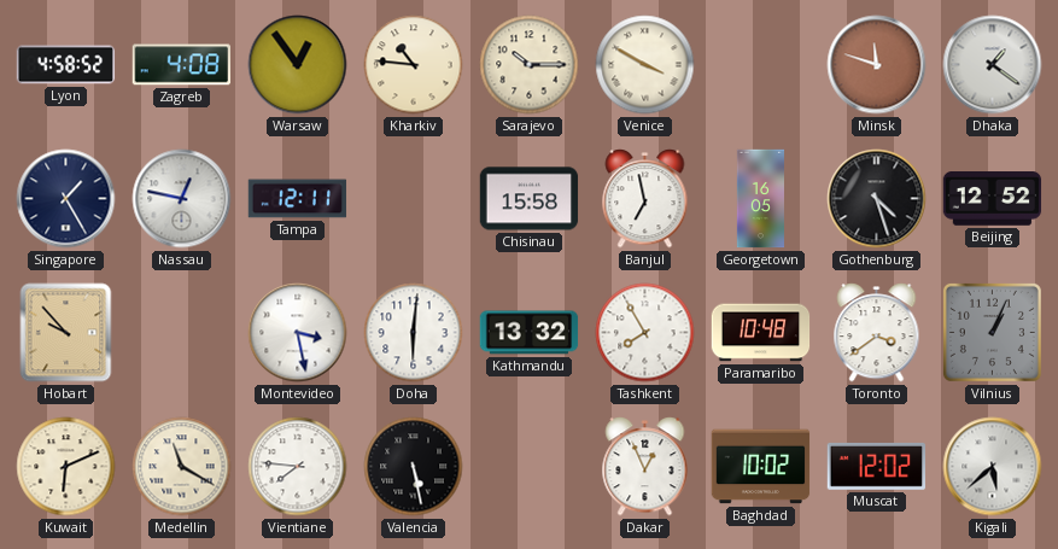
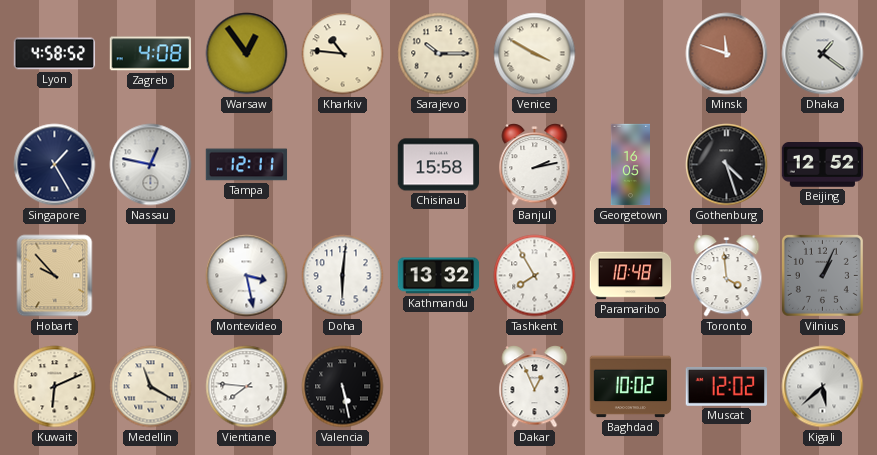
Banjul: 6:58 -> 2:13 (535, 165)
Toronto: 3:39 -> 3:59 (727, 276)
